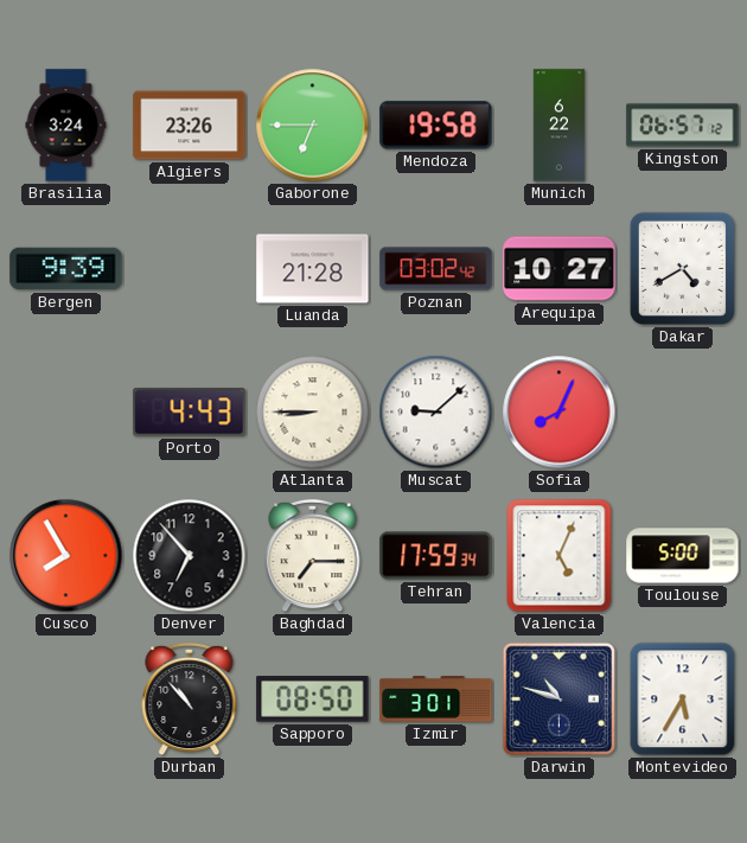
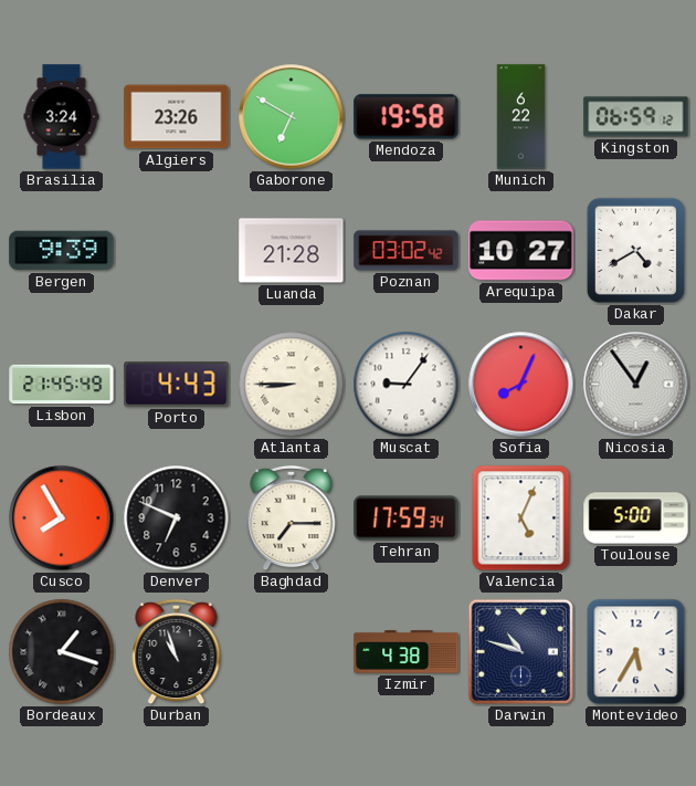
Gaborone: 6:45 -> 6:50 (292, 117)
Kingston: 06:57 -> 06:59 (636, 117)
Lisbon: none -> 21:45 (62, 385)
Muscat: 9:08 -> 9:06 (407, 385)
Nicosia: none -> 12:54 (636, 385)
Denver: 6:53 -> 6:49 (177, 518)
Bordeaux: none -> 1:18 (62, 652)
Durban: 10:53 -> 10:57 (177, 652)
Sapporo: 08:50 -> none (313, 700)
Izmir: 3:01 -> 4:38 (407, 652)
